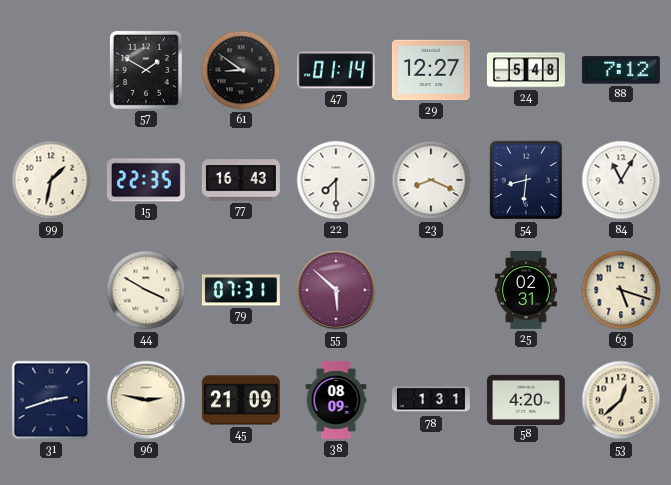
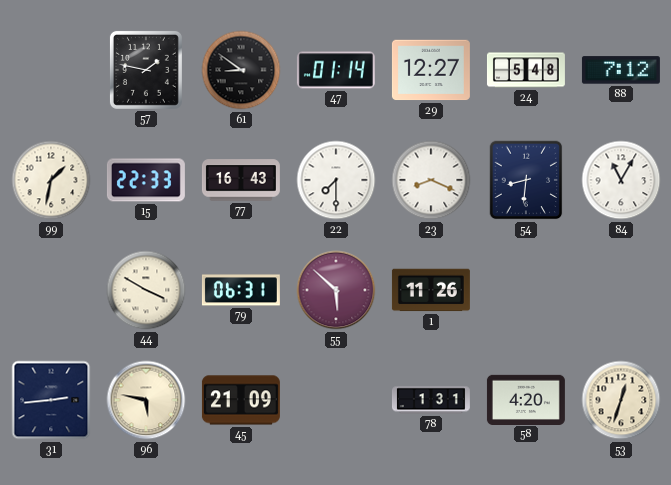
57: 1:50 -> 1:47 (146, 70)
15: 22:35 -> 22:33 (146, 180)
79: 07:31 -> 06:31 (241, 290)
1: none -> 11:26 (431, 290)
25: 02:31 -> none (527, 290)
63: 5:18 -> none (621, 290)
31: 2:42 -> 2:44 (51, 400)
96: 2:47 -> 5:47 (146, 400)
38: 08:09 -> none (336, 400)
53: 12:38 -> 12:33 (621, 400)
